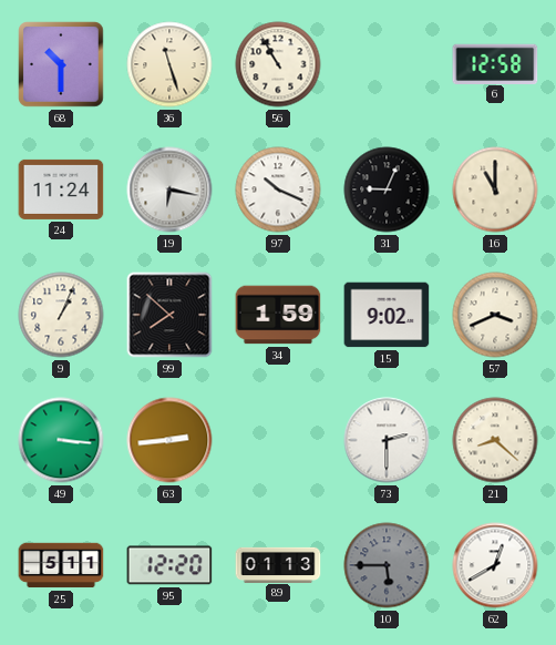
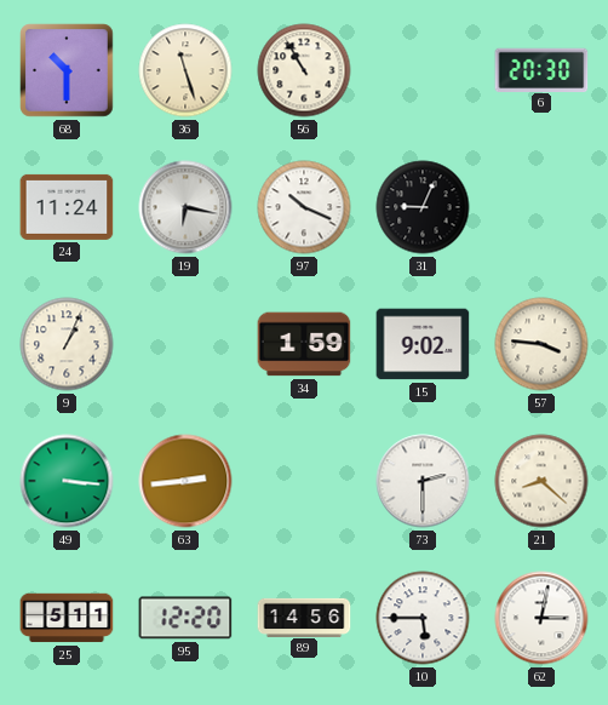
6: 12:58 -> 20:30 (541, 69)
16: 11:00 -> none (495, 190)
99: 7:52 -> none (169, 315)
57: 3:41 -> 3:46 (541, 344)
89: 01:13 -> 14:56 (304, 617)
10 dial: grey -> white (423, 618)
62: 12:40 -> 3:02 (541, 618)
